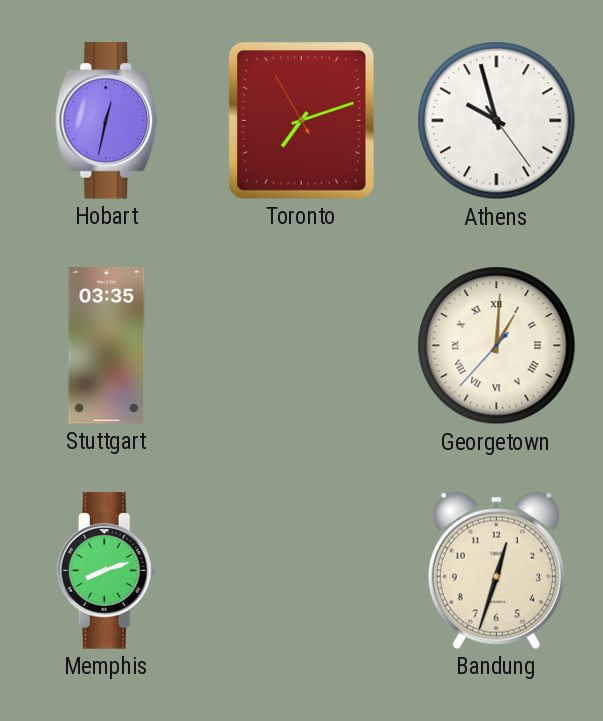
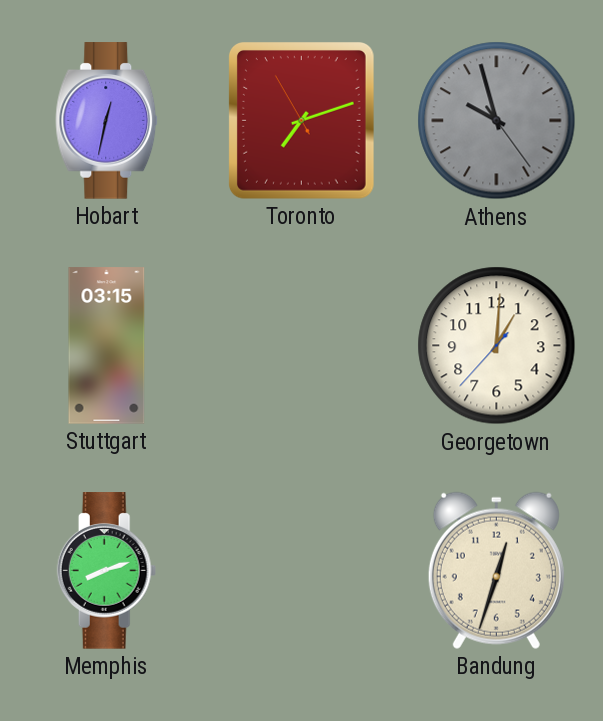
Athens dial: white -> grey (497, 121)
Stuttgart: 03:35 -> 03:15 (107, 346)
Georgetown numerals: Roman -> Arabic (497, 346)
